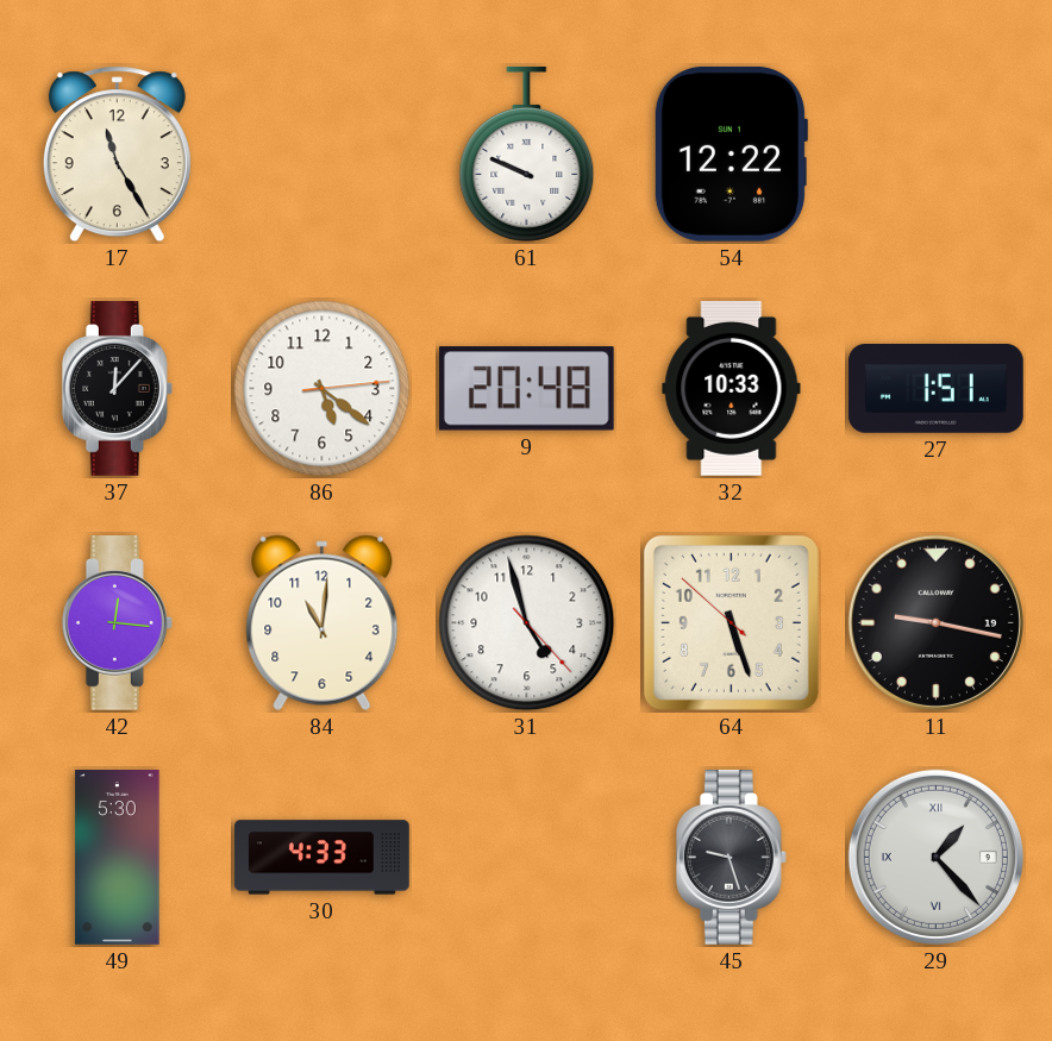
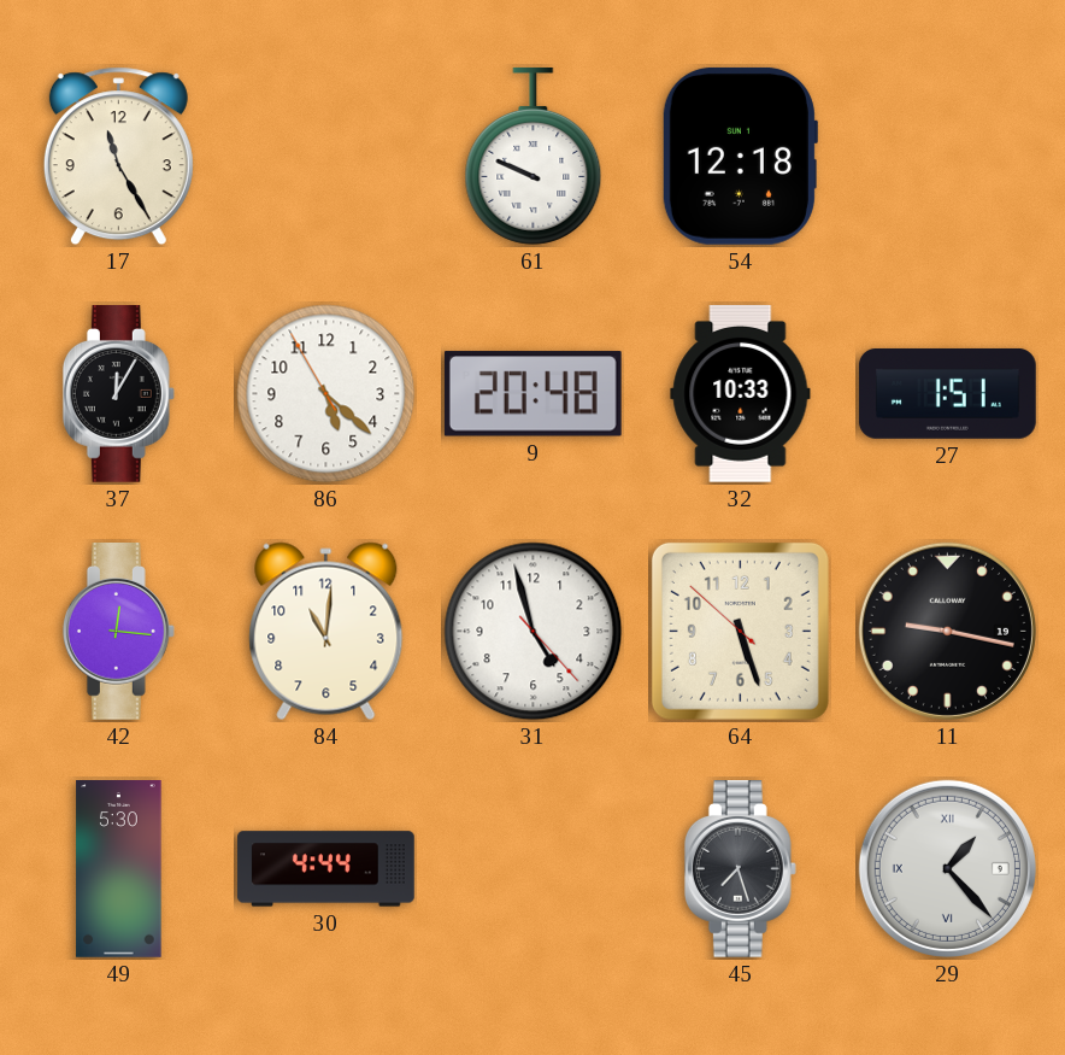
54: 12:22 -> 12:18 (740, 156)
37: 12:07 -> 12:05 (118, 394)
86: 5:21:14 -> 5:21:55 (326, 394)
30: 4:33 -> 4:44 (326, 869)
45: 9:27 -> 7:27 (740, 869)
